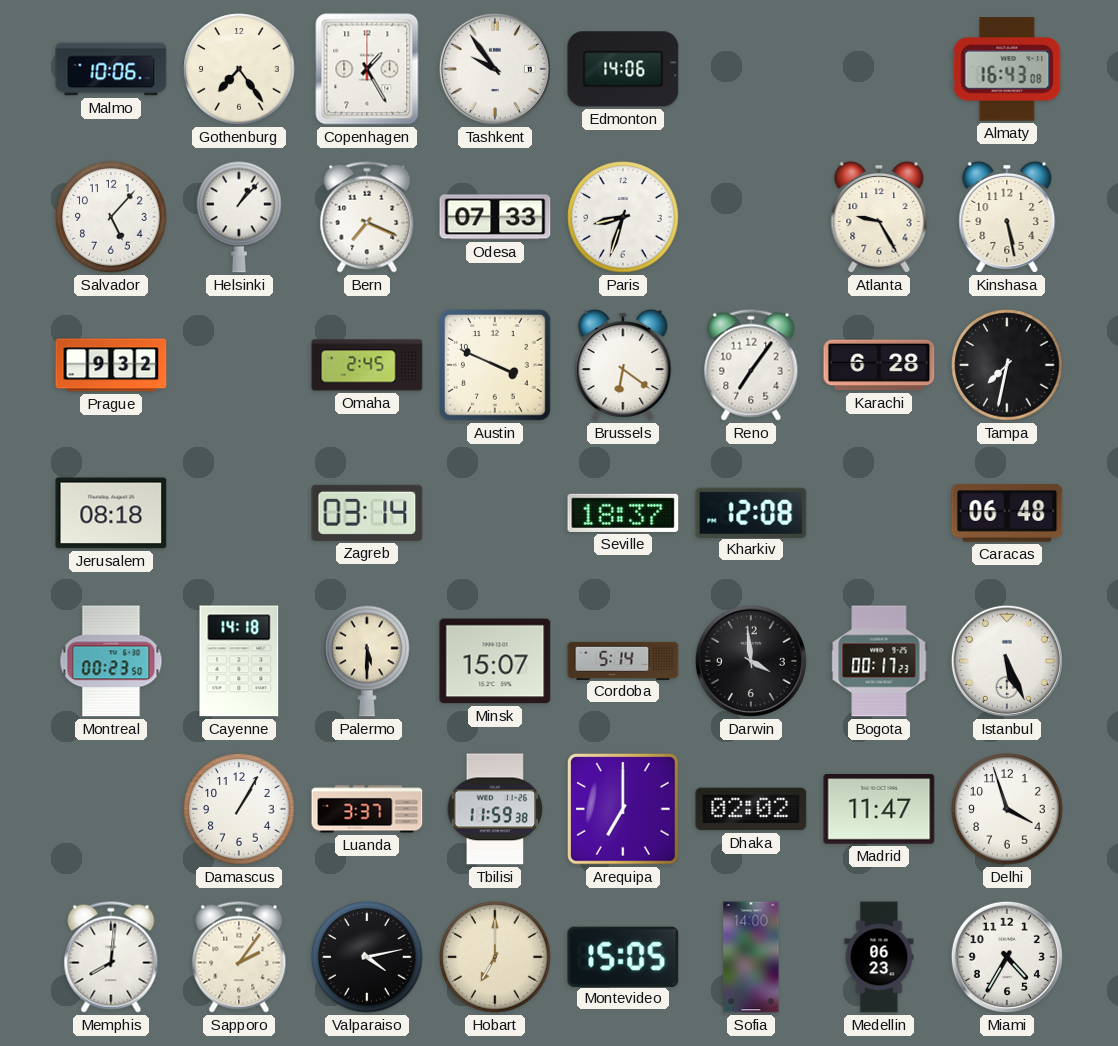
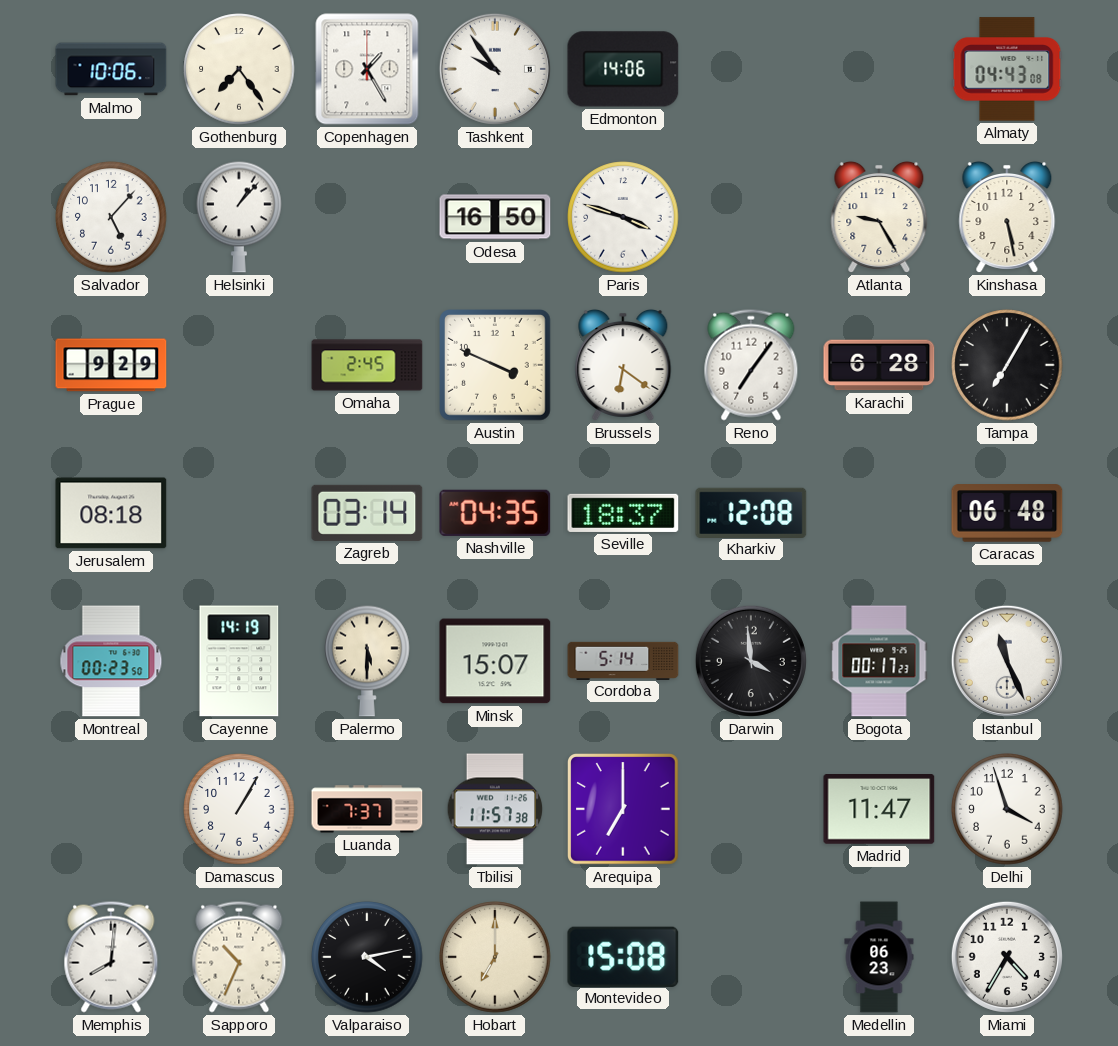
Almaty: 16:43 -> 04:43 (1007, 69)
Bern: 7:19 -> none (367, 217)
Odesa: 07:33 -> 16:50 (495, 217)
Paris: 8:33 -> 3:48 (623, 217)
Prague: 9:32 -> 9:29 (111, 365)
Tampa: 7:32 -> 7:05 (1007, 365)
Nashville: none -> 04:35 (495, 513)
Cayenne: 14:18 -> 14:19 (239, 661)
Istanbul: 5:26 -> 11:26 (1007, 661)
Luanda: 3:37 -> 7:37 (367, 809)
Tbilisi: 11:59 -> 11:57 (495, 809)
Dhaka: 02:02 -> none (751, 809)
Sapporo: 2:06 -> 10:34 (239, 957)
Montevideo: 15:05 -> 15:08 (623, 956)
Sofia: 14:00 -> none (751, 957)
